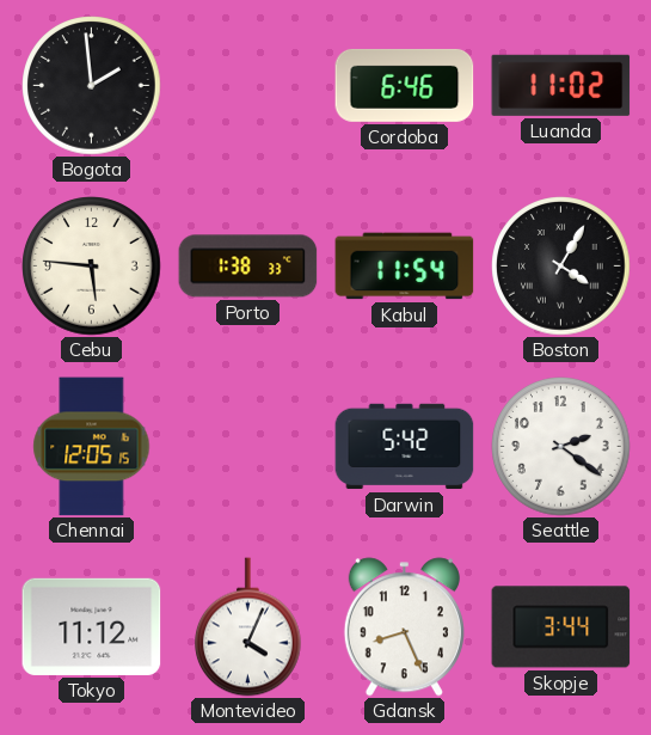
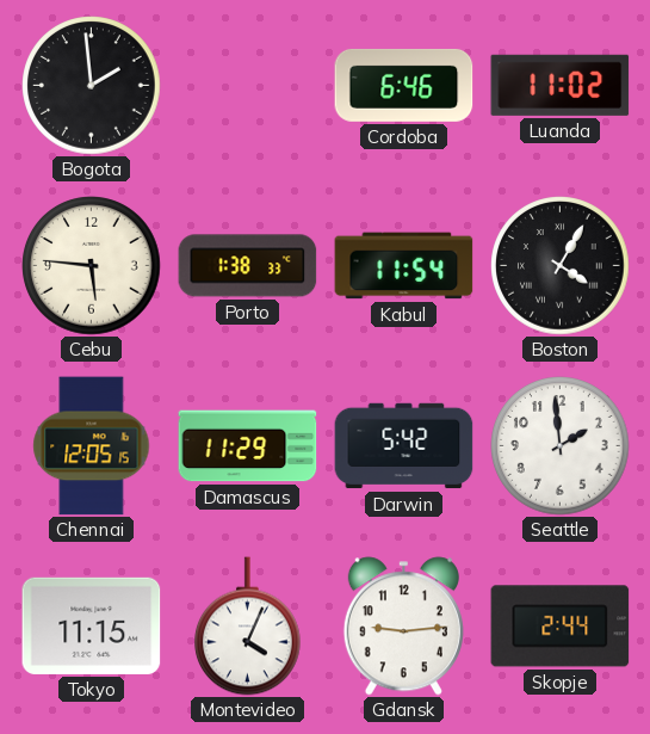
Damascus: none -> 11:29 (248, 446)
Seattle: 2:21 -> 1:59 (561, 446)
Tokyo: 11:12 -> 11:15 (92, 625)
Gdansk: 8:26 -> 9:14 (403, 627)
Skopje: 3:44 -> 2:44 (561, 627)
